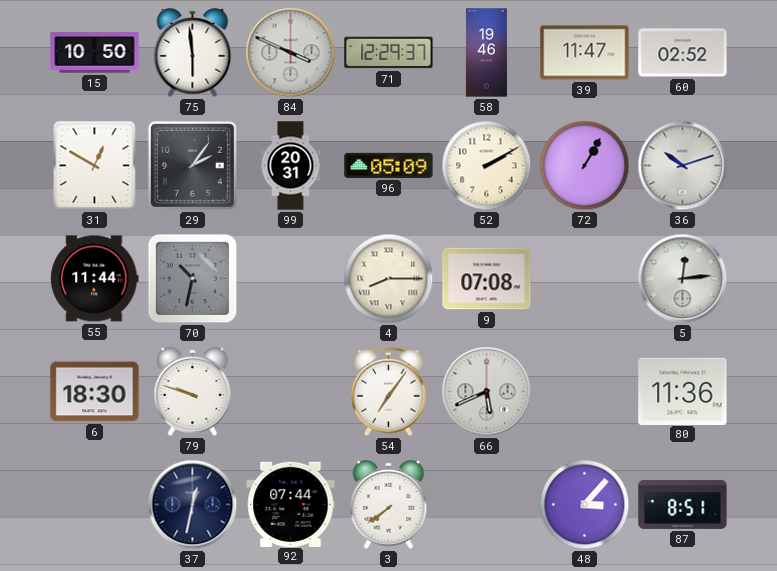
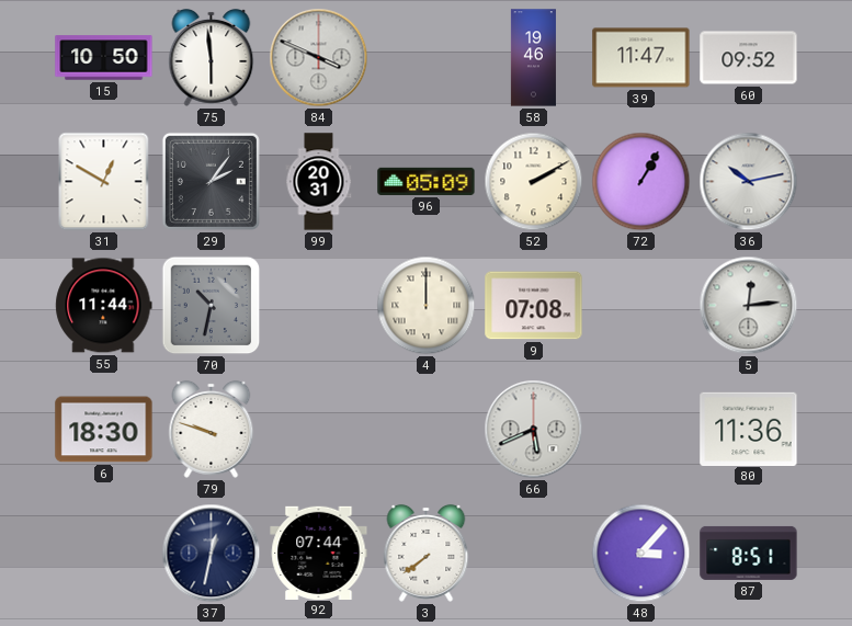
71: 12:29 -> none (389, 53)
60: 02:52 -> 09:52 (749, 58)
36: 10:12 -> 10:13 (749, 182)
4: 8:15 -> 12:00 (427, 306)
54: 7:06 -> none (389, 392)
